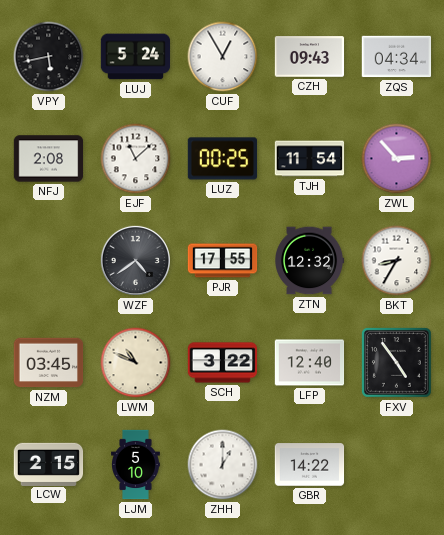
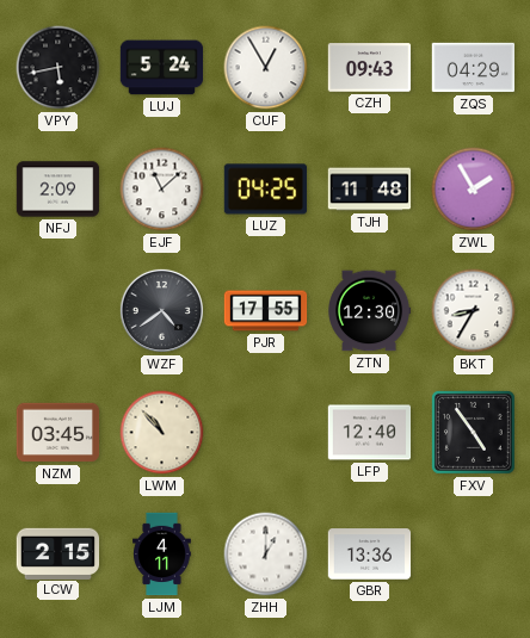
ZQS: 04:34 -> 04:29 (474, 68)
NFJ: 2:08 -> 2:09 (58, 190)
LUZ: 00:25 -> 04:25 (266, 190)
TJH: 11:54 -> 11:48 (370, 190)
ZWL: 2:53 -> 1:55 (474, 190)
ZTN: 12:32 -> 12:30 (370, 311)
LWM: 10:49 -> 10:53 (162, 433)
SCH: 3:22 -> none (223, 363)
LJM: 5:10 -> 4:11 (162, 555)
GBR: 14:22 -> 13:36 (370, 555)
